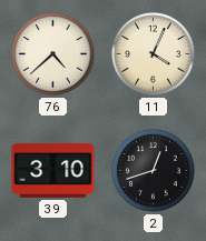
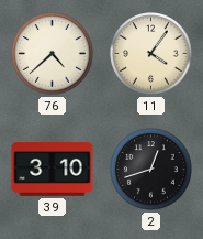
11: 4:04 -> 4:06 (151, 54)
